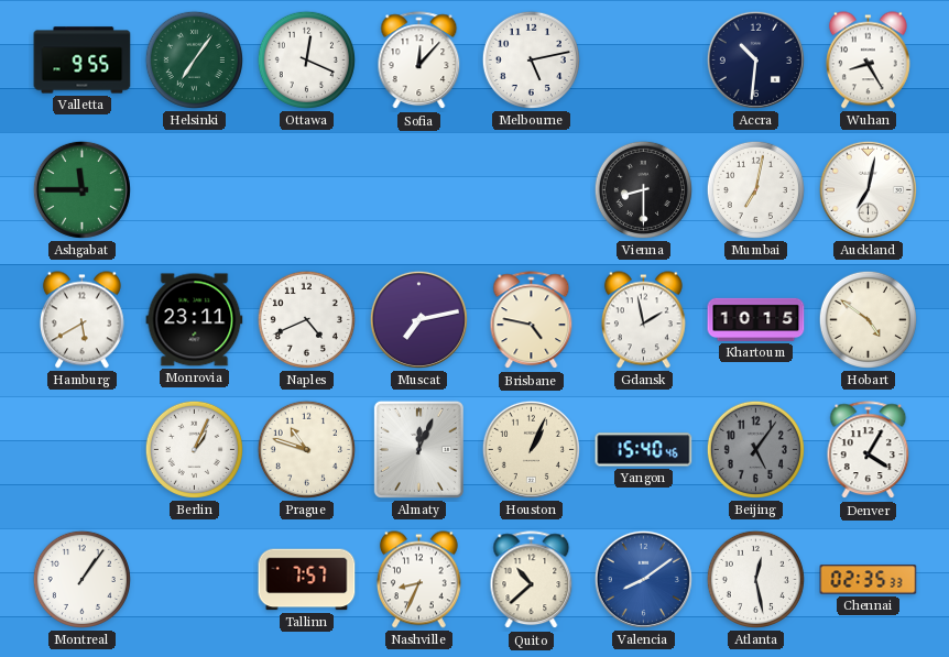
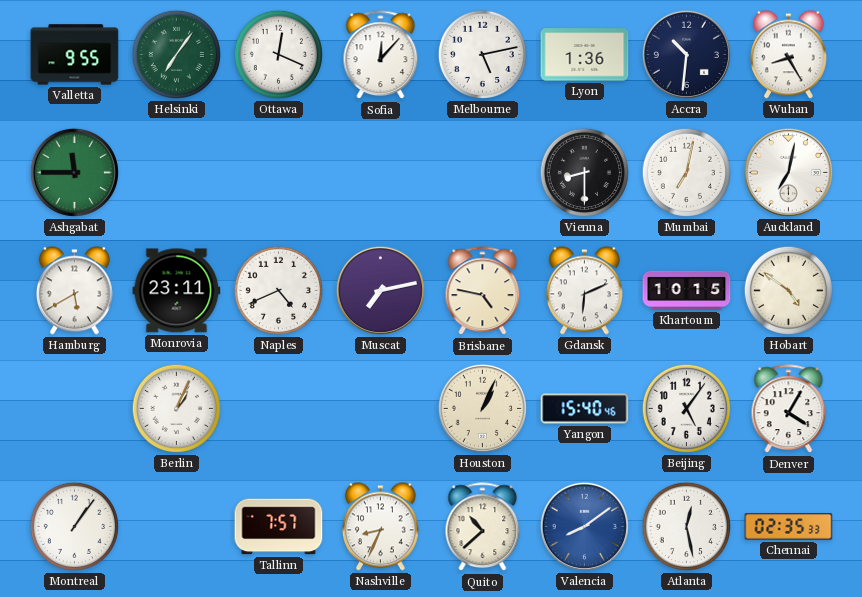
Lyon: none -> 1:36 (585, 55)
Gdansk: 1:58 -> 6:11 (584, 291)
Prague: 10:48 -> none (306, 449)
Almaty: 12:04 -> none (418, 449)
Beijing dial: grey -> white (686, 408)
